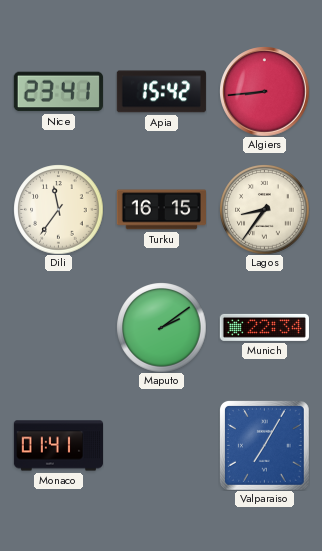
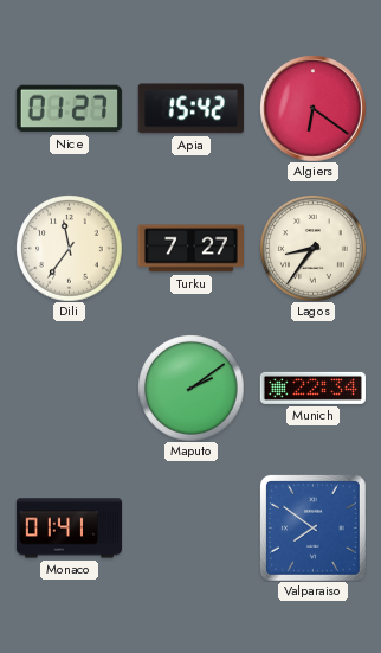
Nice: 23:41 -> 01:27 (69, 109)
Algiers: 8:44 -> 6:21 (312, 108)
Turku: 16:15 -> 7:27 (190, 249)
Valparaiso: 7:05 -> 7:51 (312, 527)
